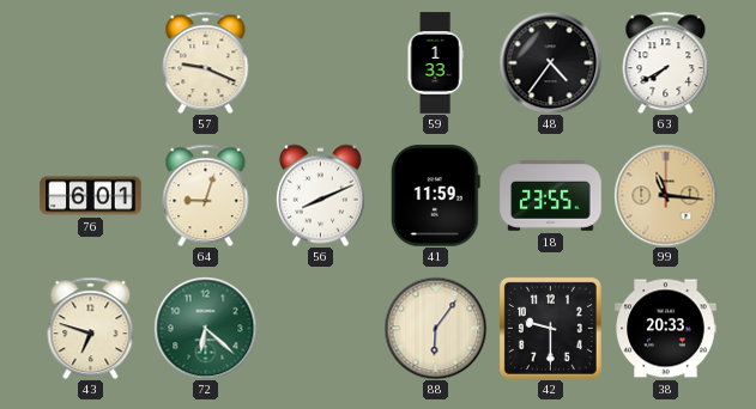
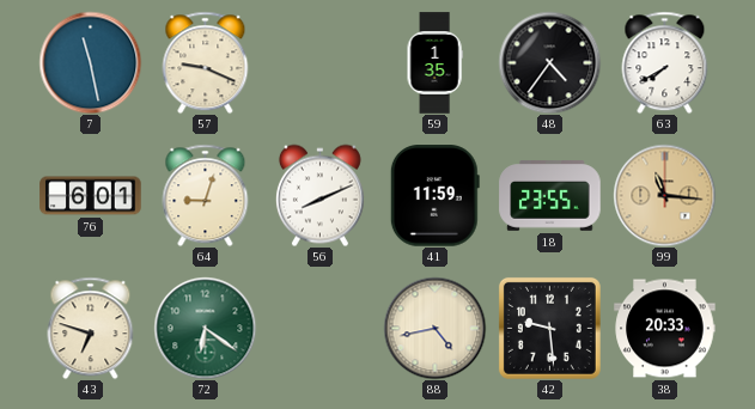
7: none -> 11:28 (90, 62)
59: 1:33 -> 1:35 (434, 63)
72: 6:22 -> 6:21 (205, 328)
88: 6:06 -> 4:43 (434, 328)
42: 9:30 -> 9:29 (549, 328)
